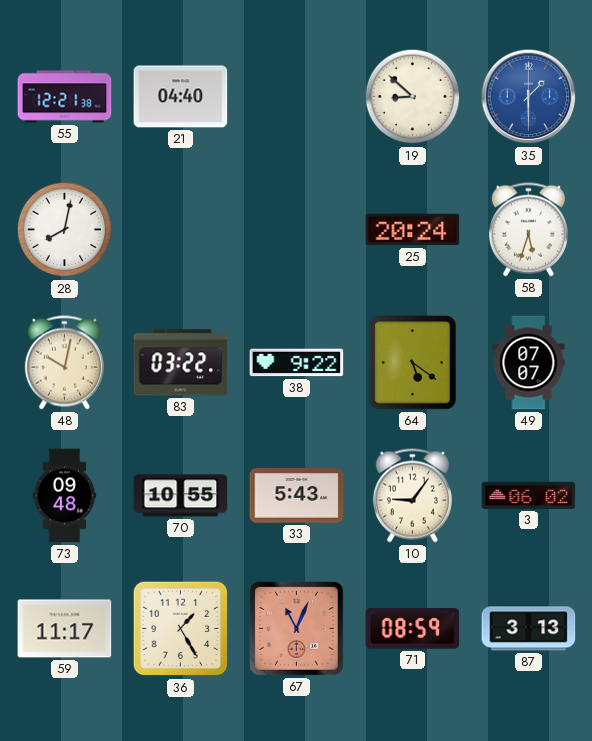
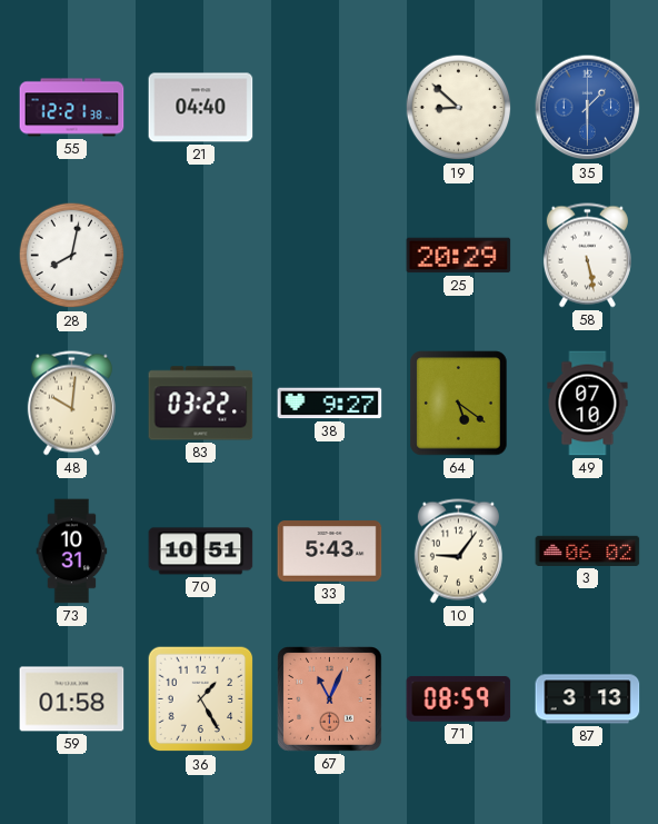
25: 20:24 -> 20:29 (459, 256)
58: 5:33 -> 5:28 (587, 256)
48: 10:02 -> 10:01 (71, 404)
38: 9:22 -> 9:27 (330, 404)
49: 07:07 -> 07:10 (588, 404)
73: 09:48 -> 10:31 (72, 552)
70: 10:55 -> 10:51 (201, 552)
59: 11:17 -> 01:58 (72, 699)
